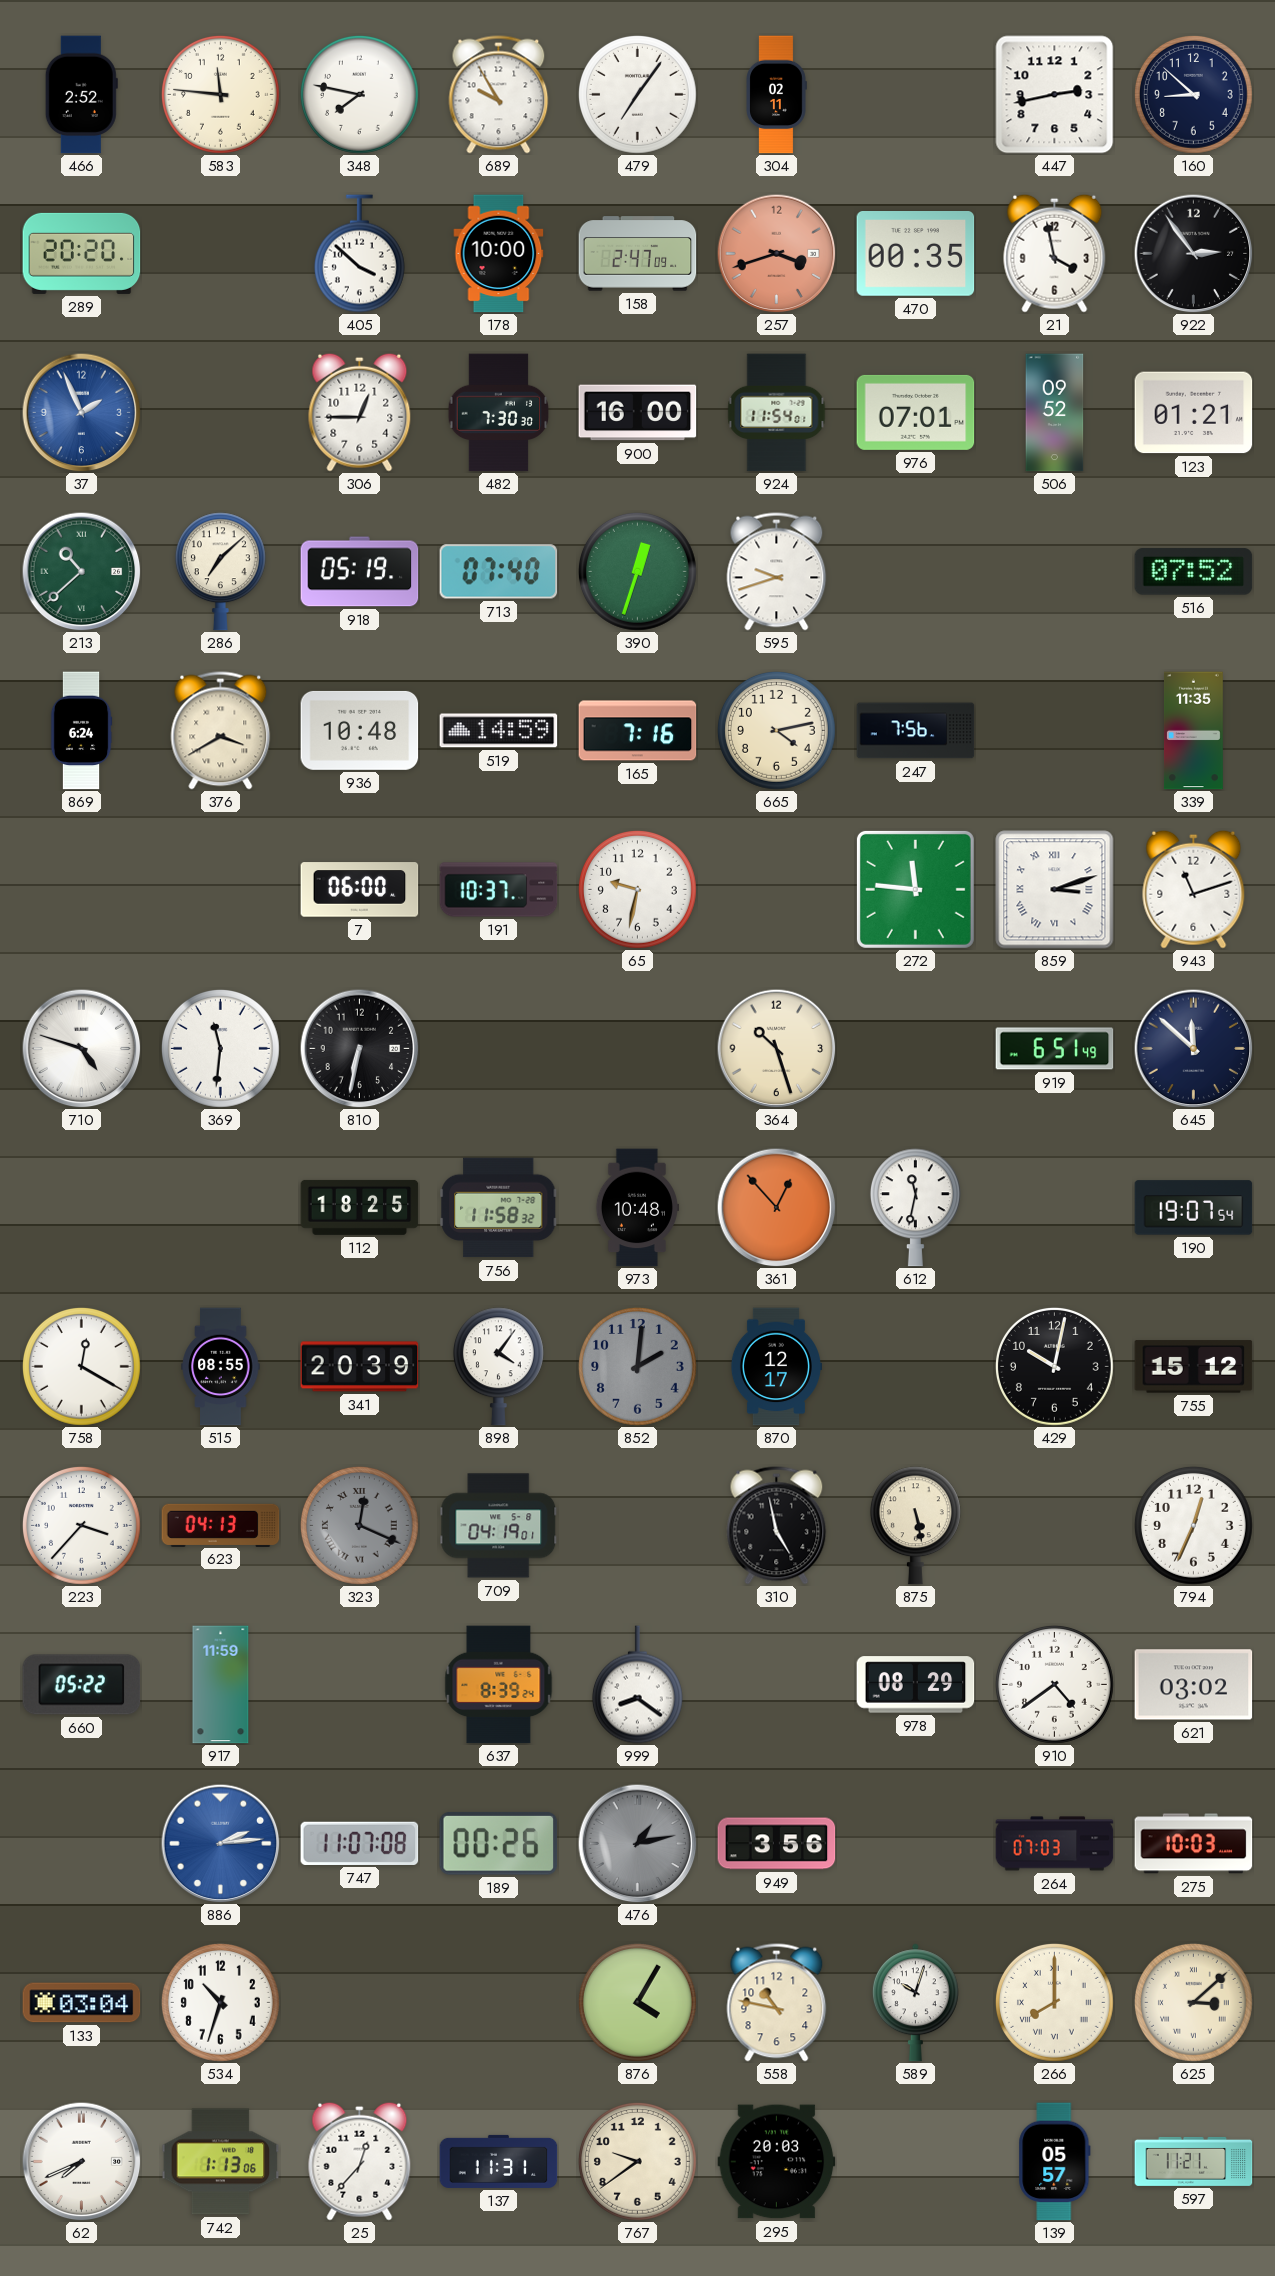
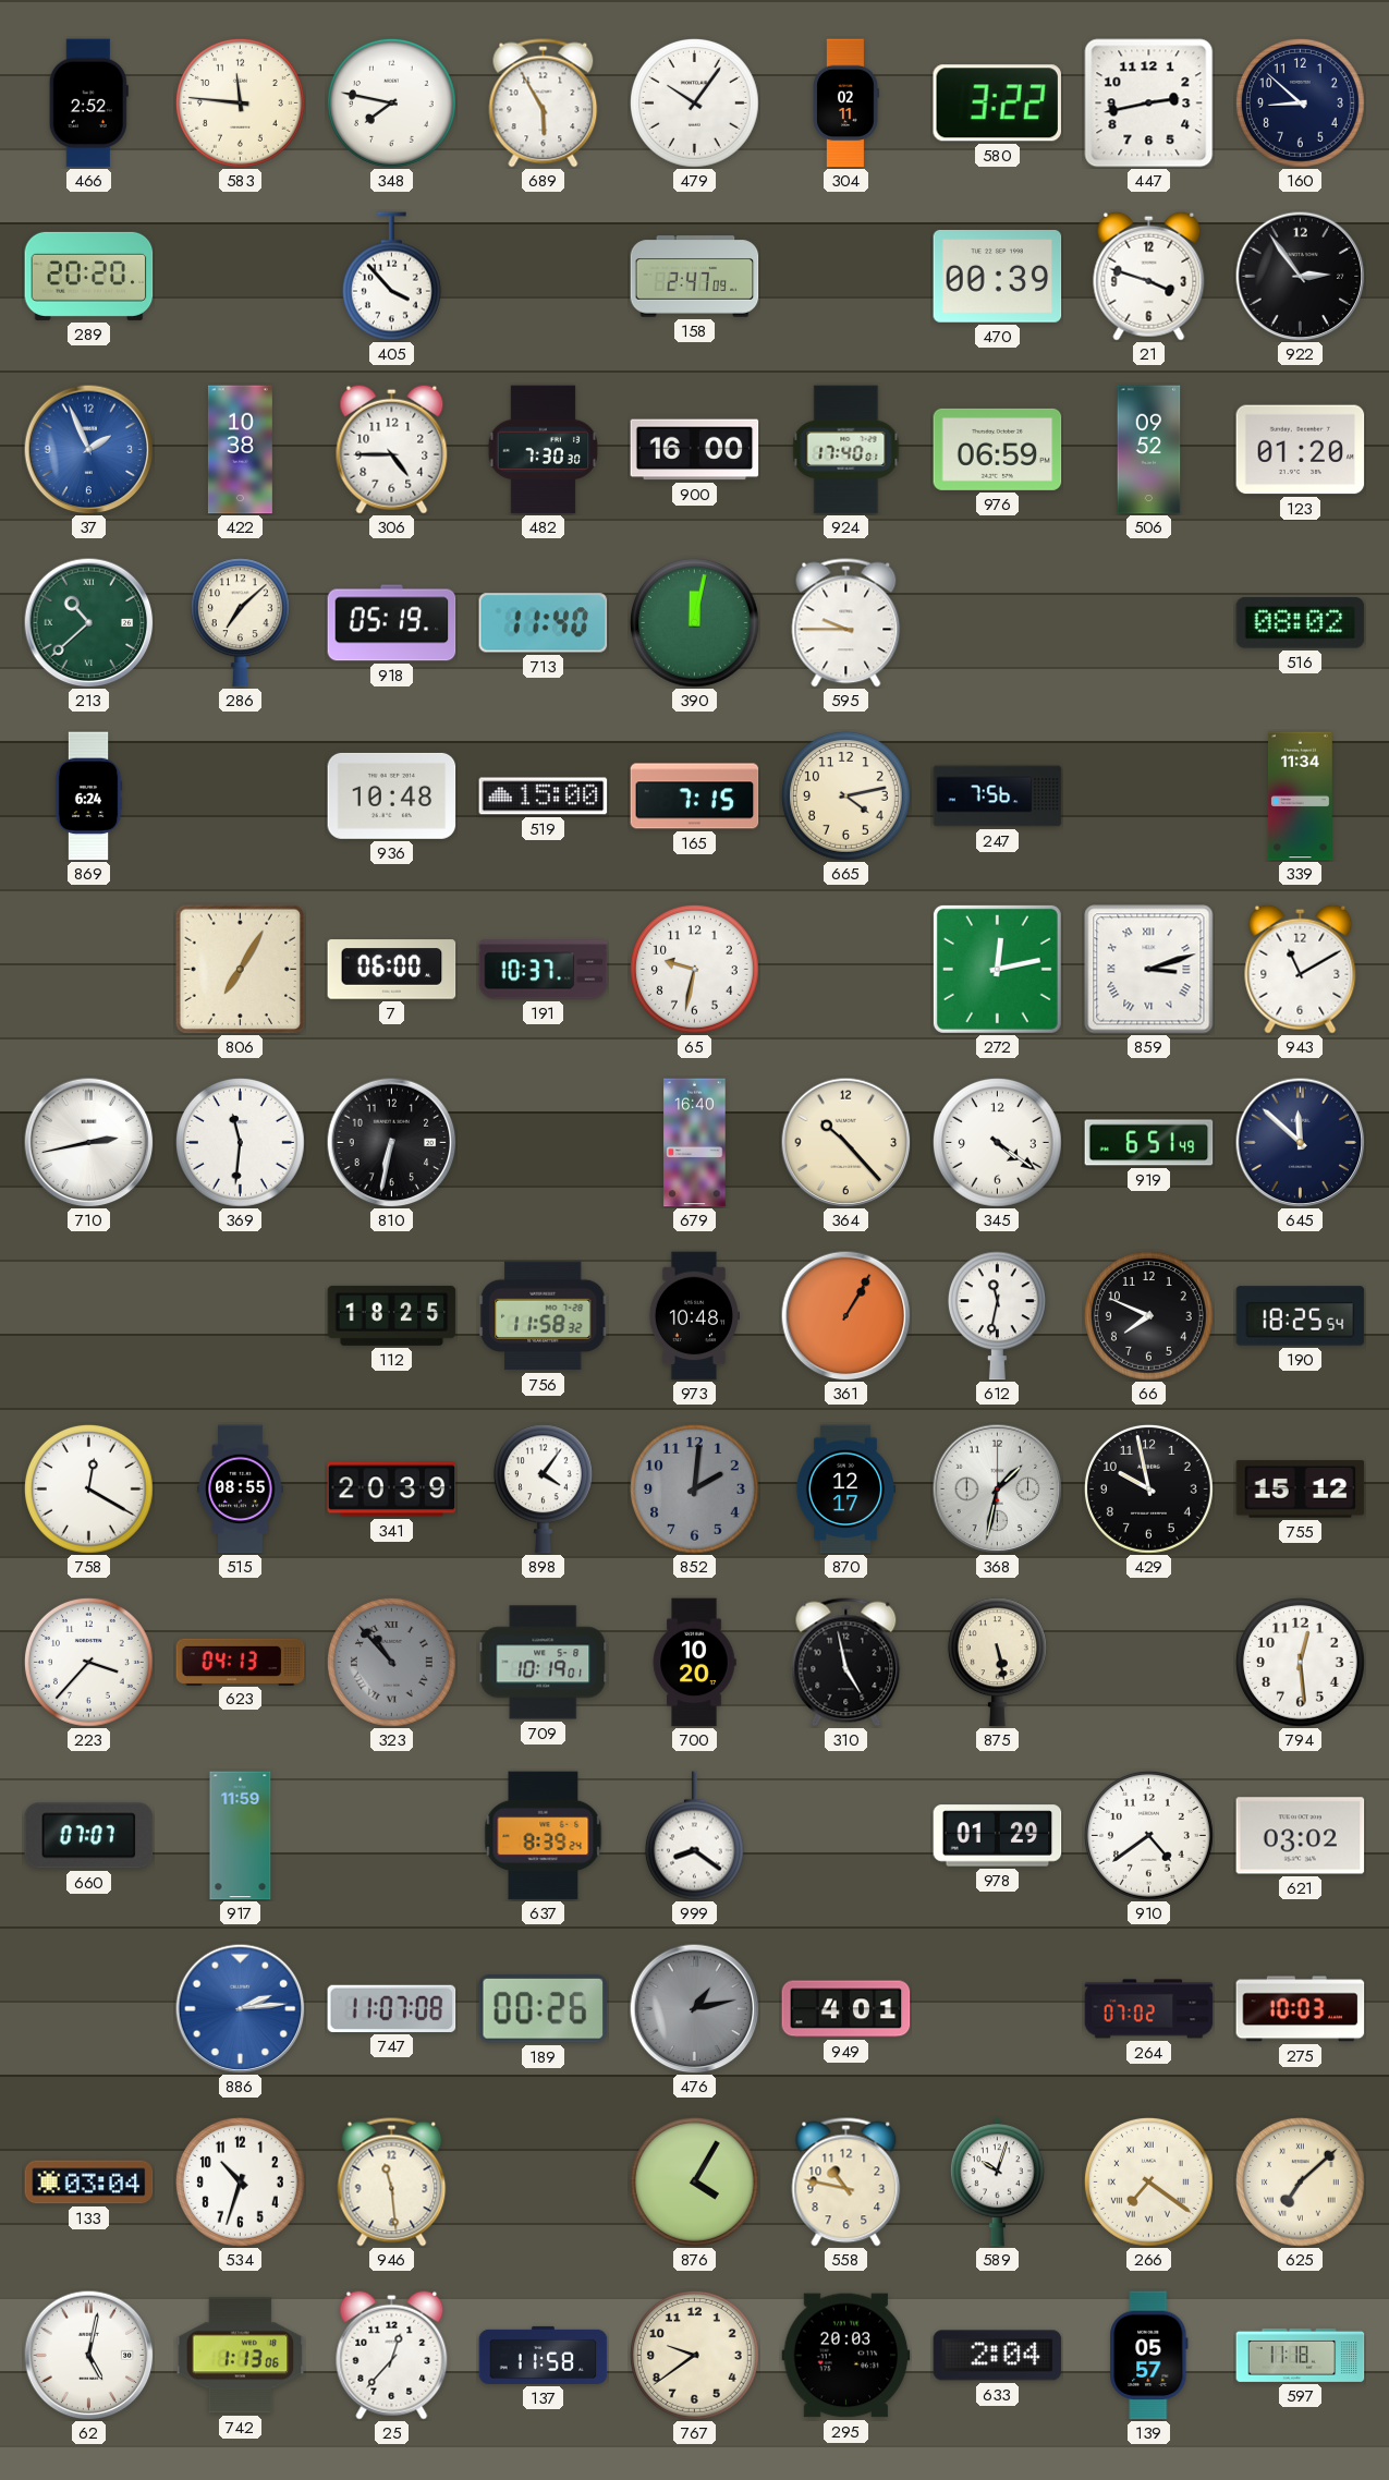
689: 9:55 -> 5:55 (544, 104)
479: 7:06 -> 10:06 (694, 102)
580: none -> 3:22 (997, 104)
405: 3:52 -> 3:53 (391, 277)
178: 10:00 -> none (499, 254)
257: 3:42 -> none (776, 253)
470: 00:35 -> 00:39 (998, 277)
21: 3:58 -> 3:48 (1149, 276)
422: none -> 10:38 (240, 450)
306: 12:45 -> 4:45 (392, 449)
924: 11:54 -> 17:40 (846, 450)
976: 07:01 -> 06:59 (998, 449)
123: 01:21 -> 01:20 (1301, 450)
713: 07:40 -> 11:40 (544, 623)
390: 12:33 -> 12:02 (694, 622)
595: 9:42 -> 9:45 (846, 623)
516: 07:52 -> 08:02 (1301, 623)
376: 3:40 -> none (221, 731)
519: 14:59 -> 15:00 (544, 797)
165: 7:16 -> 7:15 (695, 797)
339: 11:35 -> 11:34 (1301, 797)
806: none -> 7:05 (240, 969)
272: 11:46 -> 12:13 (997, 969)
943: 11:12 -> 11:10 (1301, 969)
710: 4:48 -> 2:43 (88, 1142)
679: none -> 16:40 (695, 1143)
364: 10:27 -> 10:23 (845, 1142)
345: none -> 4:21 (997, 1142)
361: 12:53 -> 1:05 (845, 1315)
66: none -> 7:49 (1148, 1315)
190: 19:07 -> 18:25 (1301, 1316)
368: none -> 1:32 (997, 1488)
429: 10:02 -> 9:58 (1148, 1488)
323: 12:19 -> 10:53 (391, 1662)
709: 04:19 -> 10:19 (544, 1663)
700: none -> 10:20 (694, 1663)
794: 12:34 -> 12:29 (1300, 1662)
660: 05:22 -> 07:07 (89, 1836)
978: 08:29 -> 01:29 (998, 1836)
949: 3:56 -> 4:01 (846, 2009)
264: 07:03 -> 07:02 (1149, 2009)
946: none -> 11:29 (392, 2183)
266: 8:00 -> 7:21 (1148, 2181)
625: 3:08 -> 7:08 (1300, 2181)
62: 7:41 -> 5:02 (88, 2355)
137: 11:31 -> 11:58 (544, 2355)
633: none -> 2:04 (998, 2356)
597: 11:21 -> 11:18 (1301, 2355)
